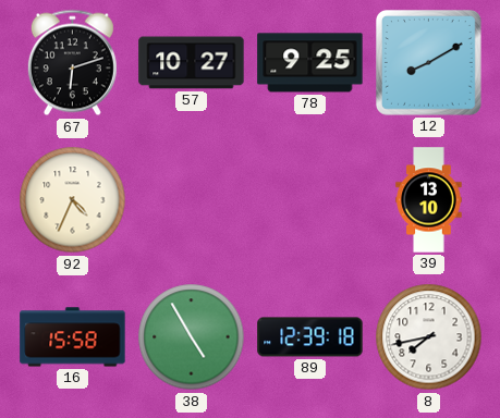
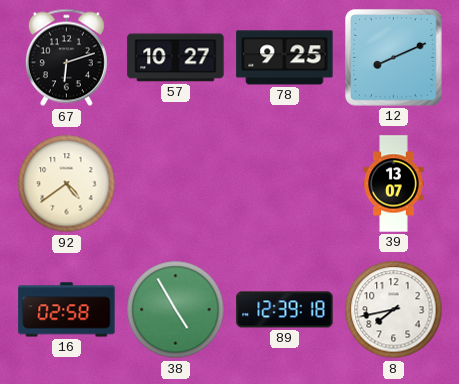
12: 8:10 -> 8:11 (394, 58)
92: 4:34 -> 4:39 (67, 184)
39: 13:10 -> 13:07 (394, 184)
16: 15:58 -> 02:58 (67, 310)
